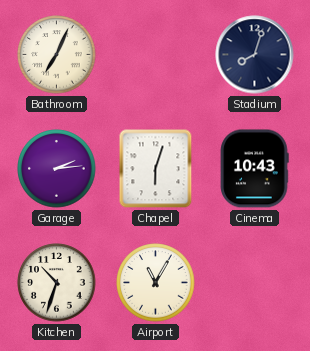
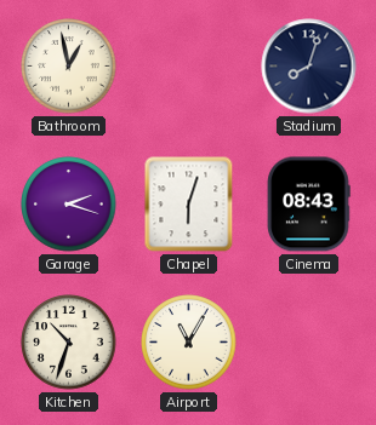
Bathroom: 7:04 -> 12:58 (69, 67)
Garage: 2:14 -> 2:18 (69, 205)
Cinema: 10:43 -> 08:43 (308, 205)
